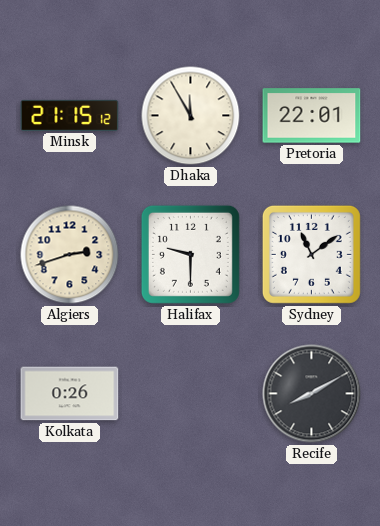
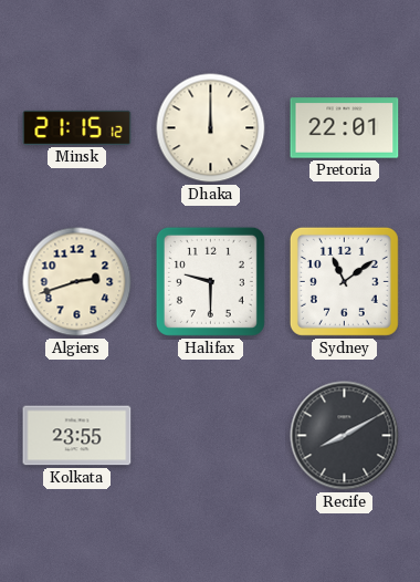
Dhaka: 11:55 -> 12:00 (211, 128)
Kolkata: 0:26 -> 23:55 (77, 436)
